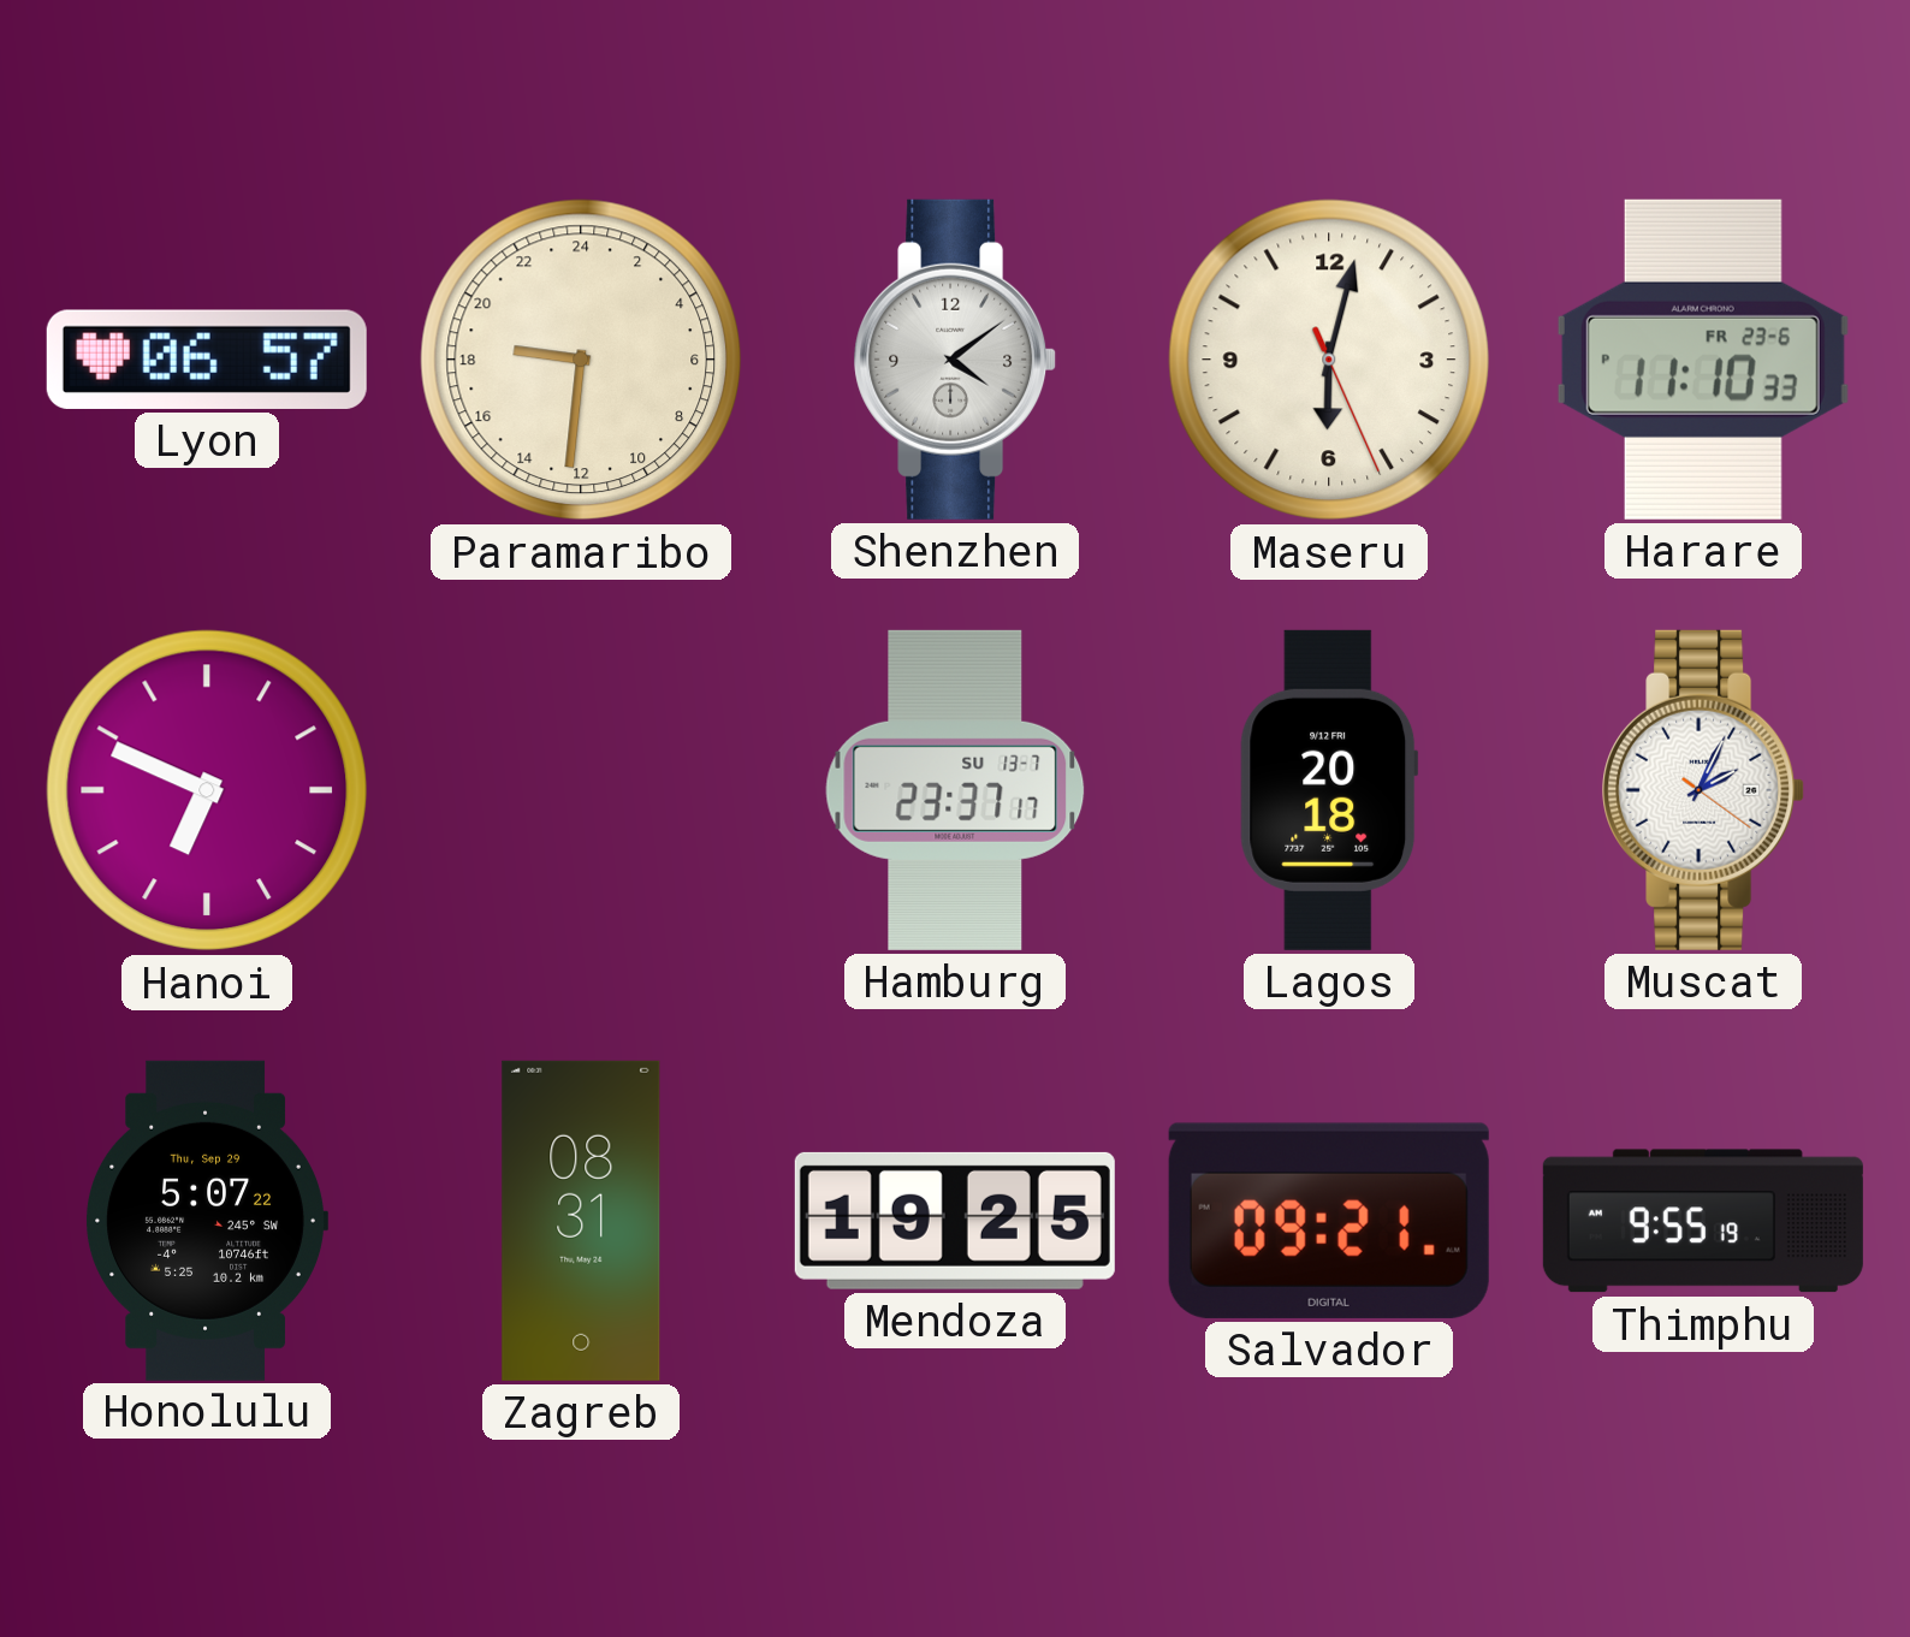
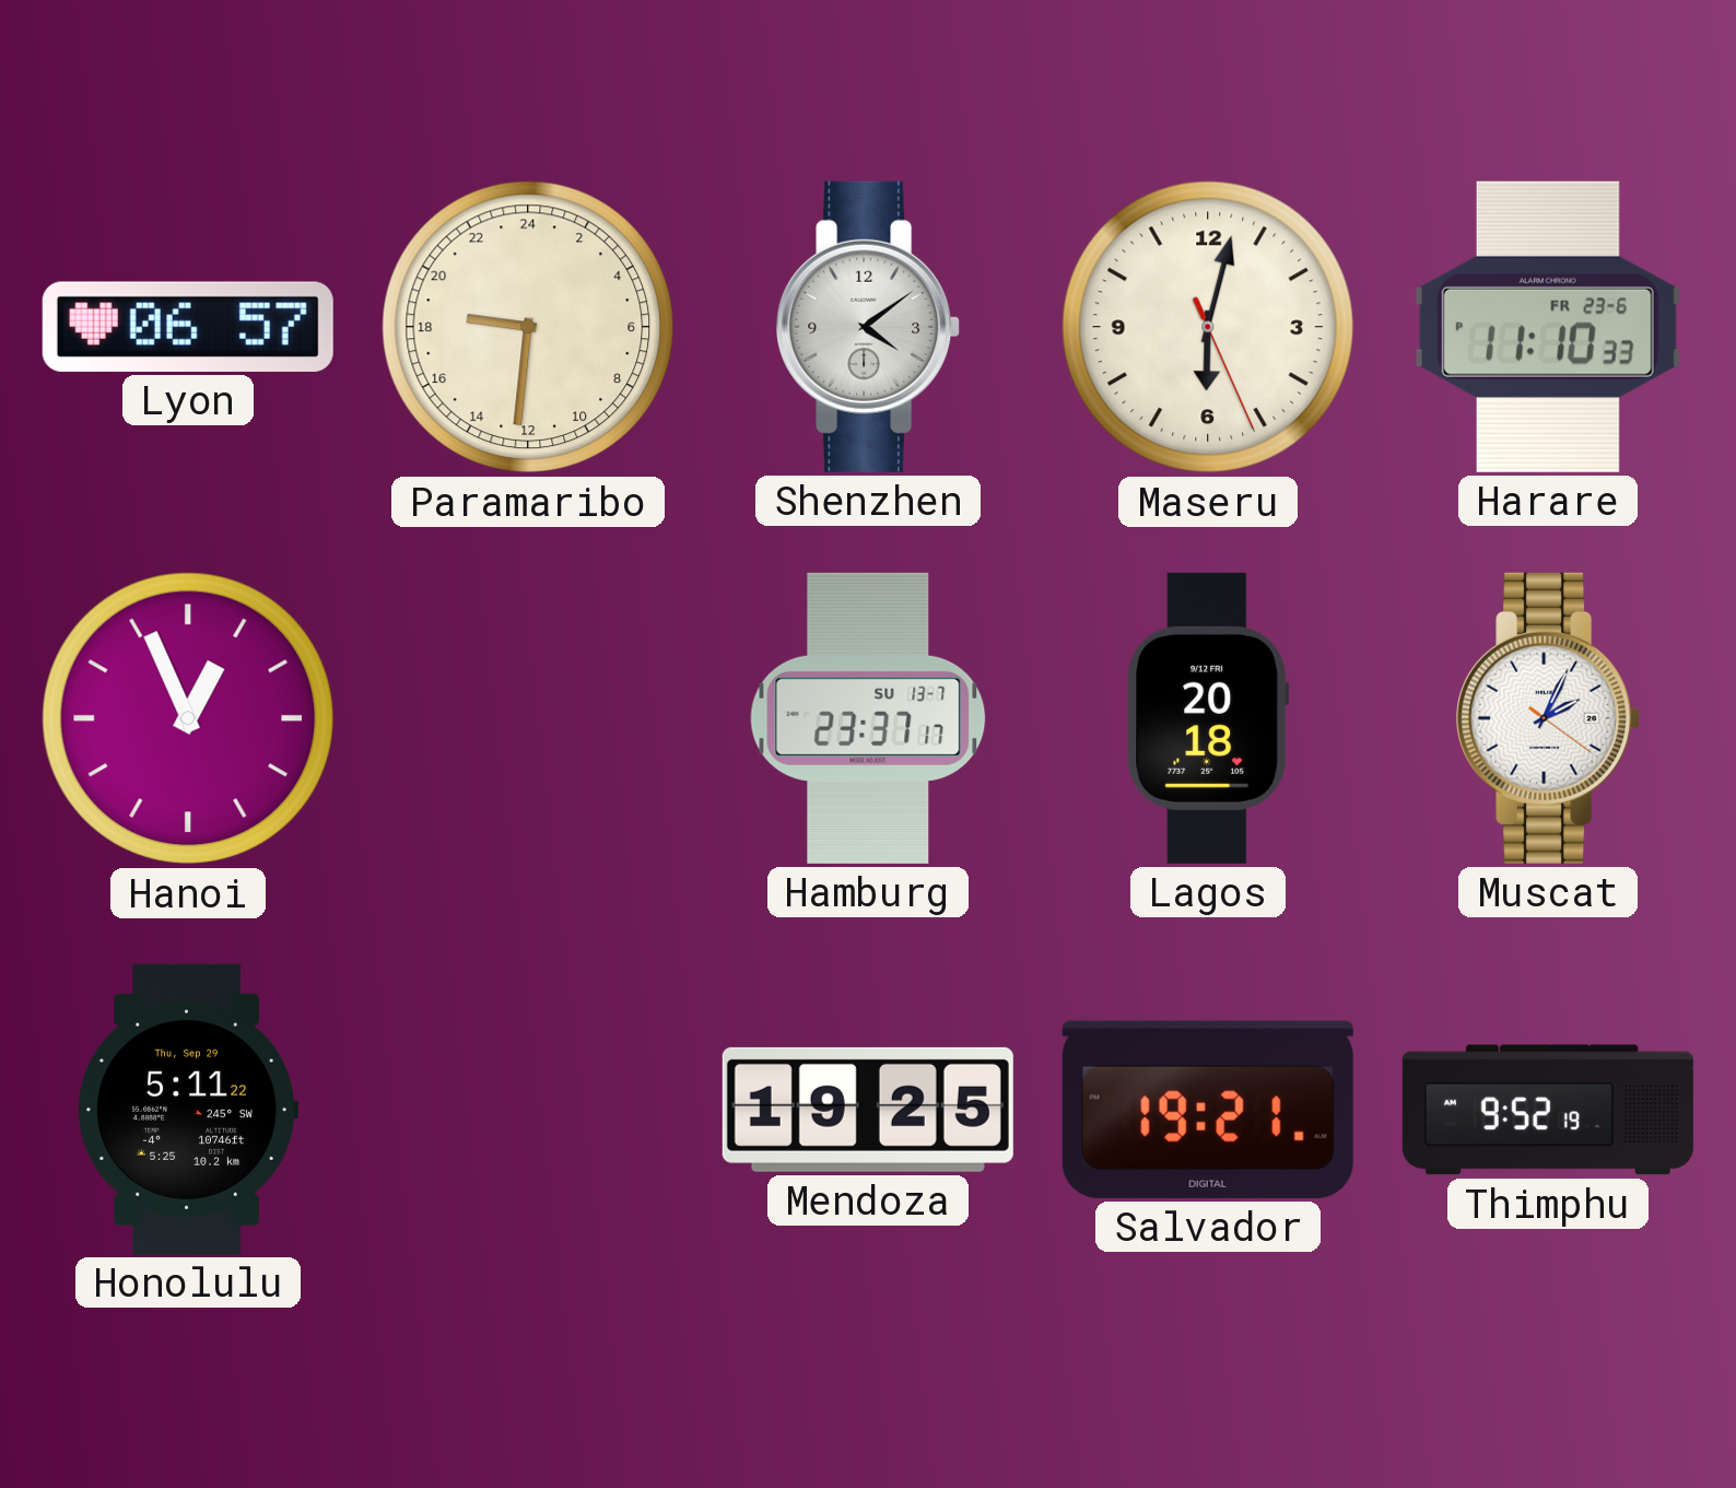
Hanoi: 6:49 -> 12:56 (188, 718)
Honolulu: 5:07 -> 5:11 (188, 1110)
Zagreb: 08:31 -> none (581, 1221)
Salvador: 09:21 -> 19:21 (1208, 1110)
Thimphu: 9:55 -> 9:52 (1548, 1110)
